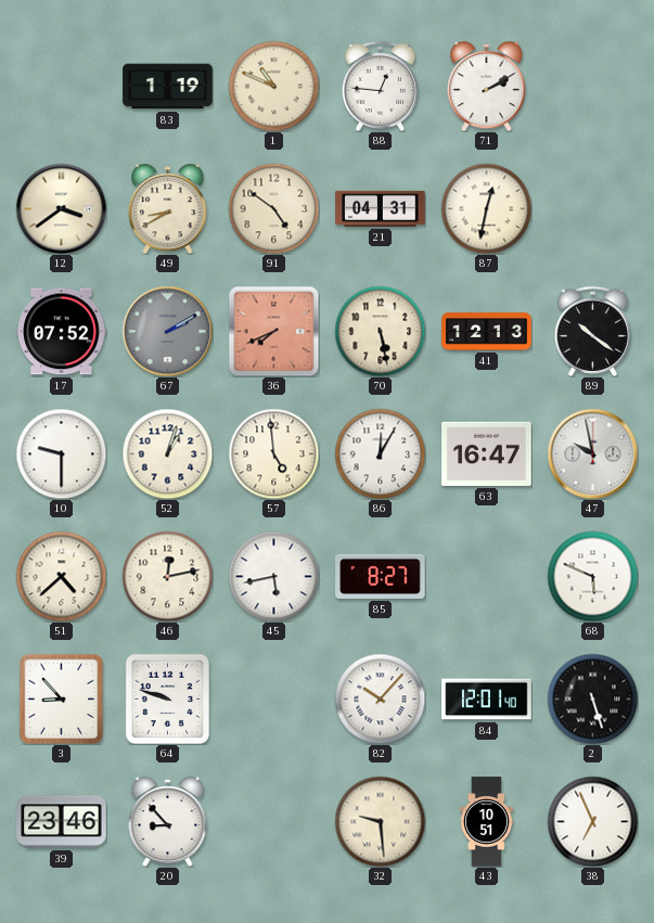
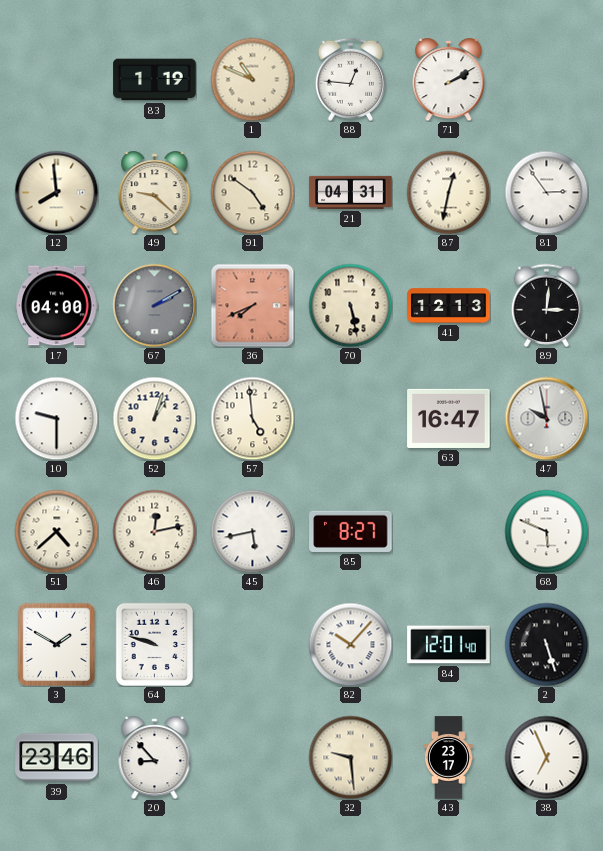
12: 3:39 -> 7:59 (56, 192)
49: 8:40 -> 9:22 (155, 193)
81: none -> 2:54 (546, 192)
17: 07:52 -> 04:00 (57, 306)
89: 10:21 -> 3:01 (546, 305)
86: 12:05 -> none (380, 453)
3: 8:53 -> 1:50 (56, 644)
43: 10:51 -> 23:17 (448, 758)
